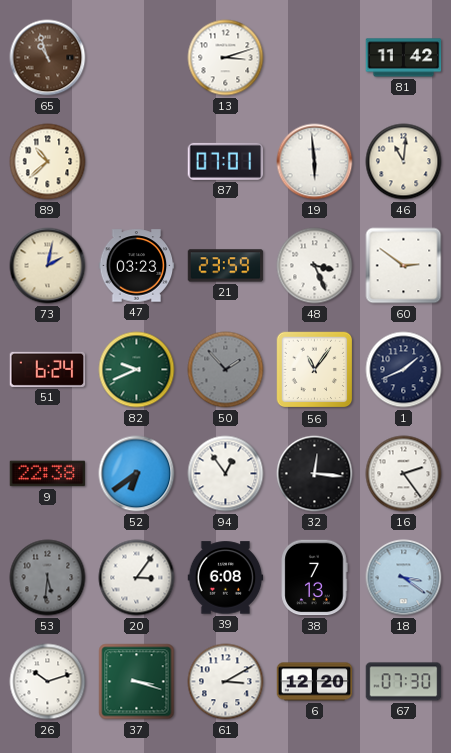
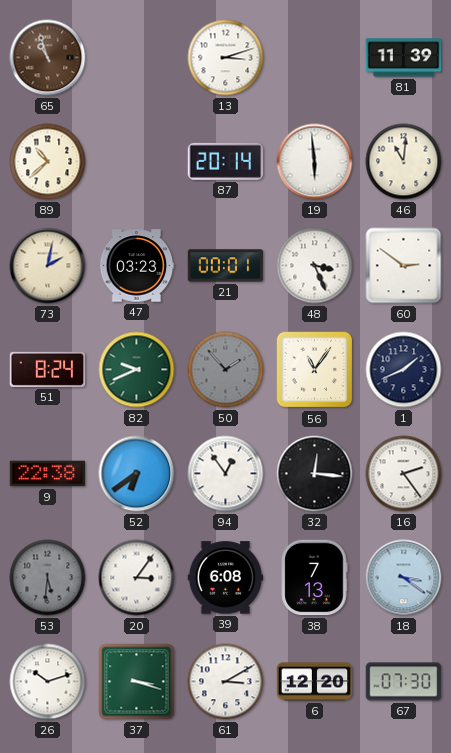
81: 11:42 -> 11:39 (404, 58)
87: 07:01 -> 20:14 (226, 161)
21: 23:59 -> 00:01 (226, 266)
51: 6:24 -> 8:24 (48, 369)
